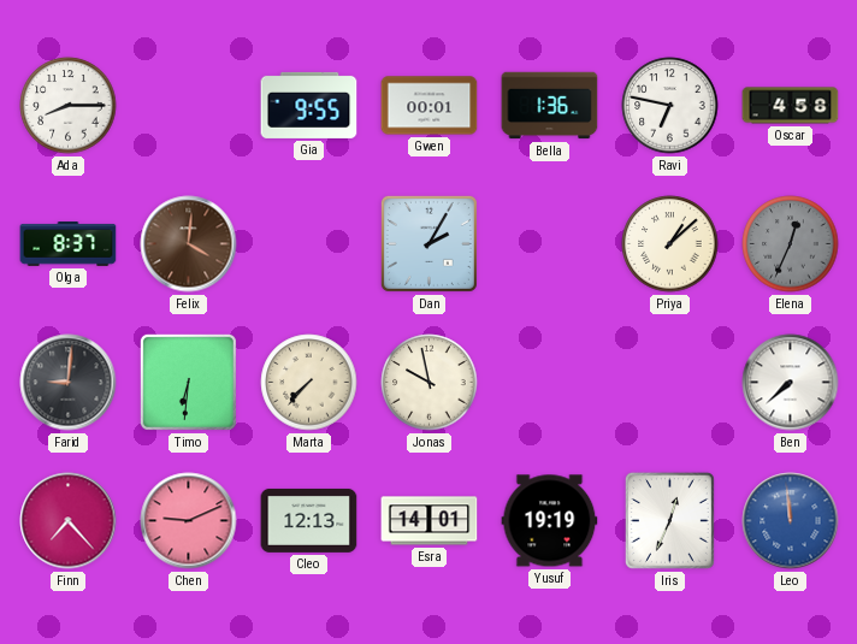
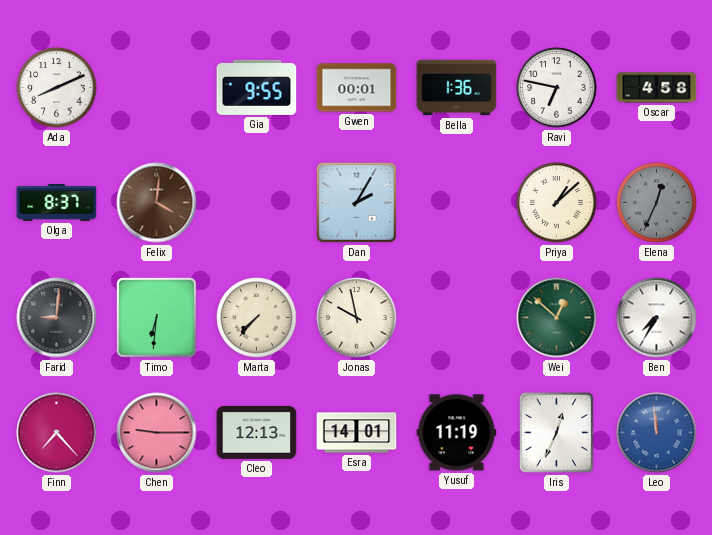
Ada: 8:15 -> 8:11 (57, 88)
Wei: none -> 12:52 (557, 318)
Ben: 7:38 -> 7:35 (657, 318)
Chen: 9:11 -> 9:15 (157, 433)
Yusuf: 19:19 -> 11:19 (457, 433)
